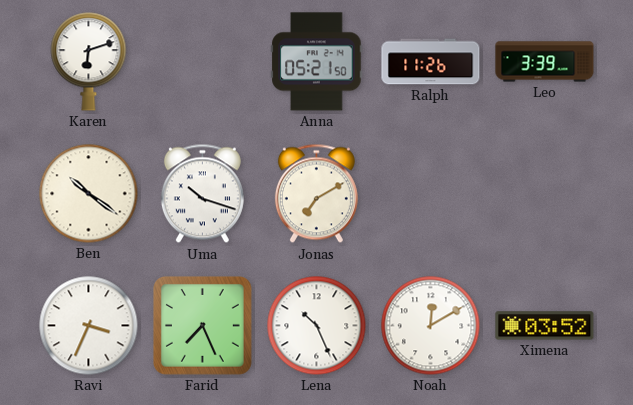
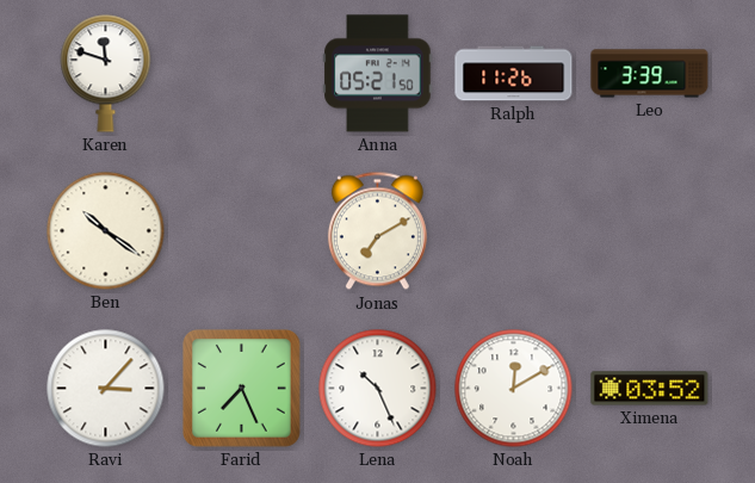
Karen: 6:12 -> 11:48 (106, 74)
Uma: 10:18 -> none (202, 194)
Ravi: 3:34 -> 3:07 (106, 389)
